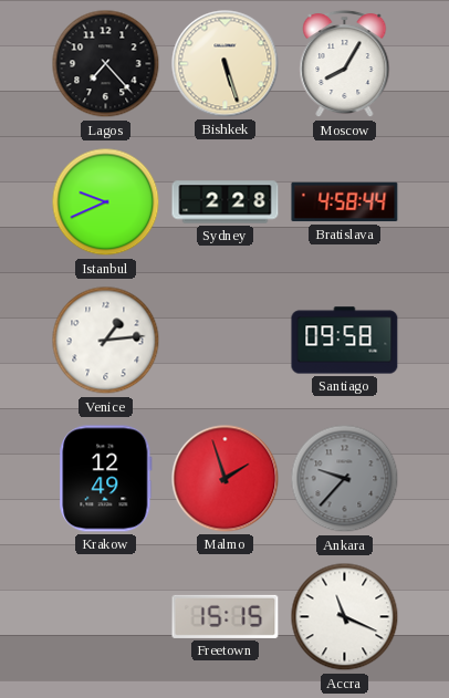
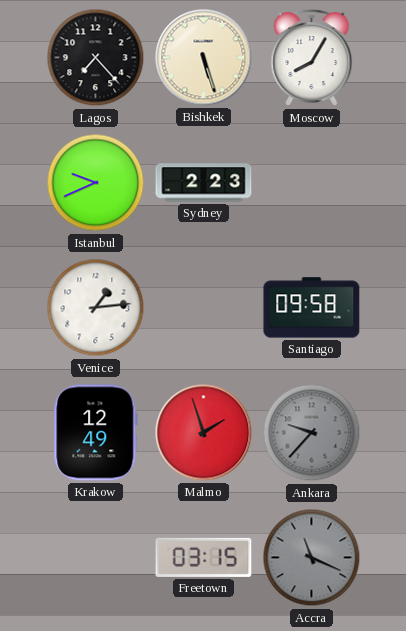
Sydney: 2:28 -> 2:23 (204, 183)
Bratislava: 4:58 -> none (345, 202)
Freetown: 15:15 -> 03:15 (204, 557)
Accra dial: white -> grey (312, 558)
